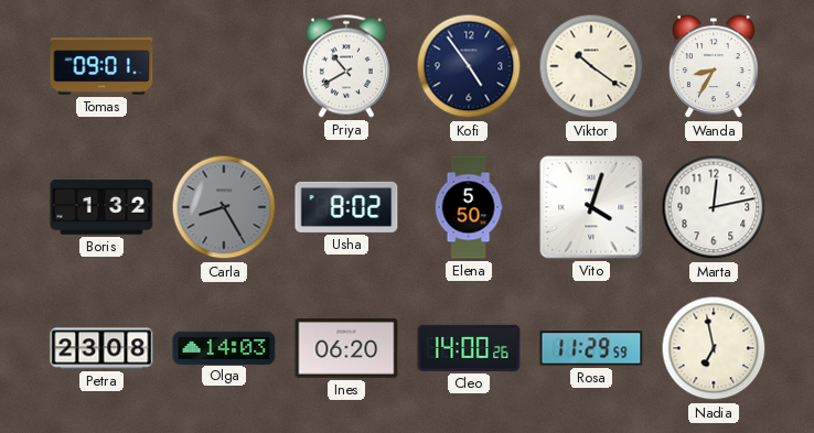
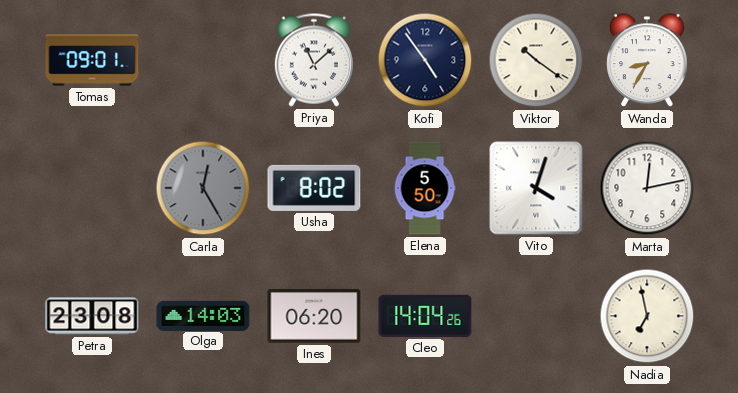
Priya: 10:40 -> 11:08 (314, 60)
Boris: 1:32 -> none (101, 207)
Carla: 8:25 -> 12:25 (203, 188)
Cleo: 14:00 -> 14:04 (425, 316)
Rosa: 11:29 -> none (591, 348)
